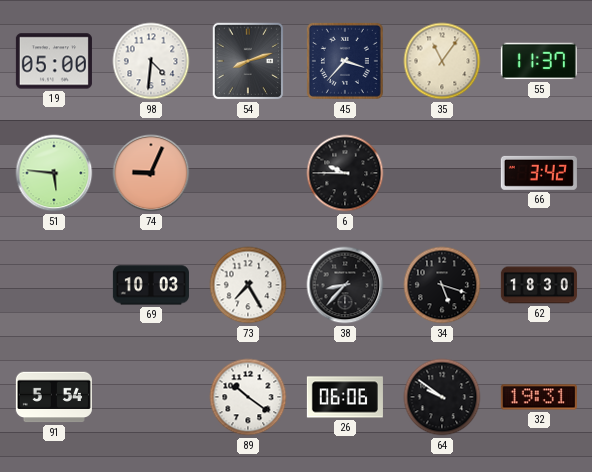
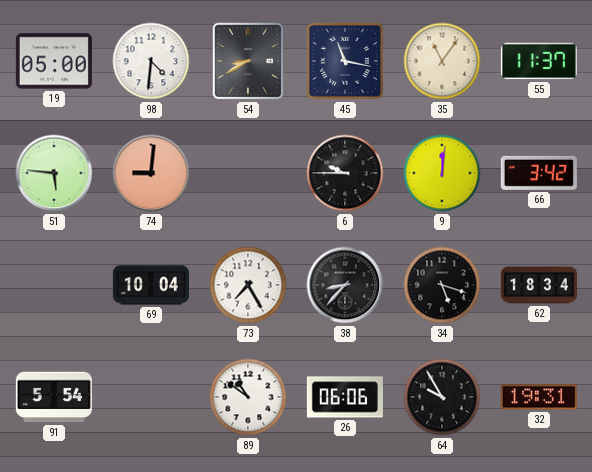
54: 8:12 -> 8:40 (248, 61)
45: 3:37 -> 11:17 (345, 61)
74: 9:04 -> 9:01 (151, 173)
9: none -> 12:01 (442, 173)
69: 10:03 -> 10:04 (151, 285)
62: 18:30 -> 18:34 (539, 285)
89: 10:21 -> 10:51 (248, 397)
64: 9:51 -> 9:55 (442, 397)
